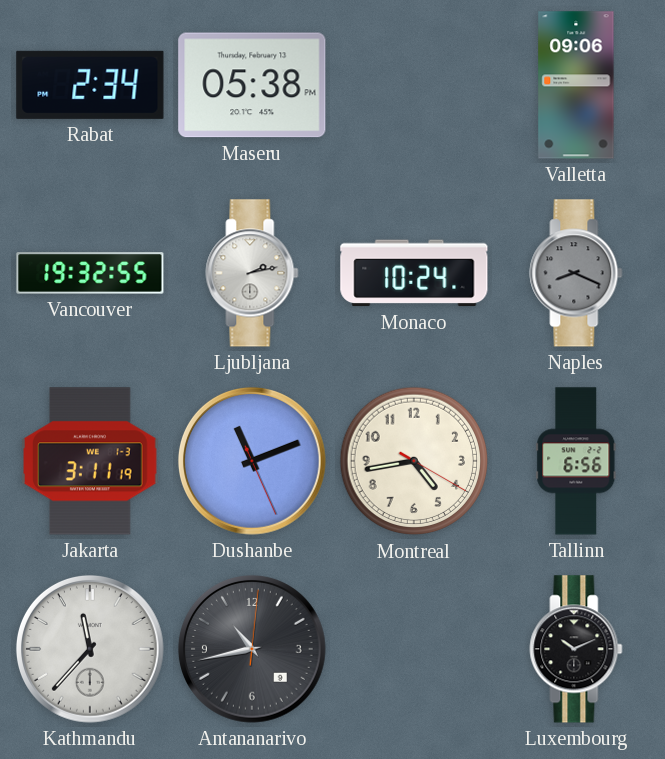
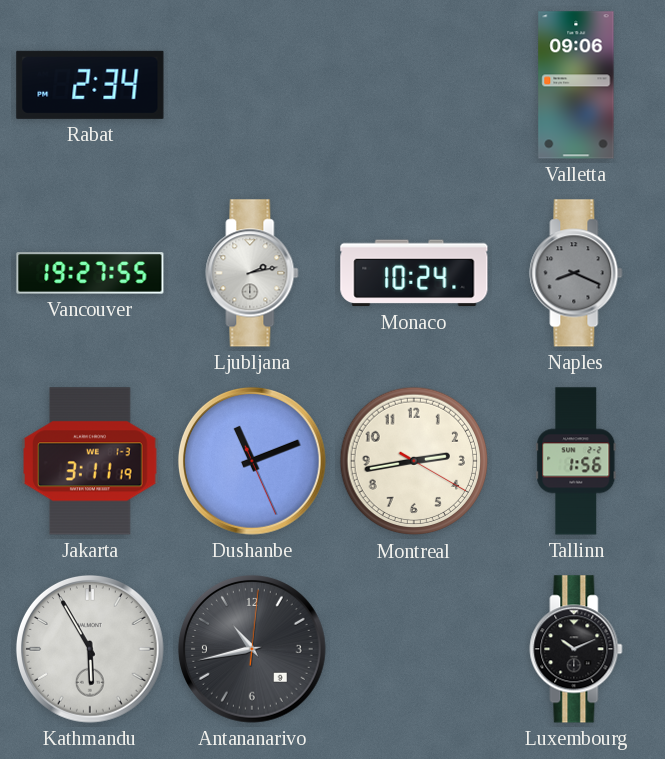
Maseru: 05:38 -> none (252, 85)
Vancouver: 19:32 -> 19:27 (90, 273)
Montreal: 4:43 -> 2:43 (414, 461)
Tallinn: 6:56 -> 1:56 (576, 461)
Kathmandu: 11:37 -> 5:55 (90, 649)
